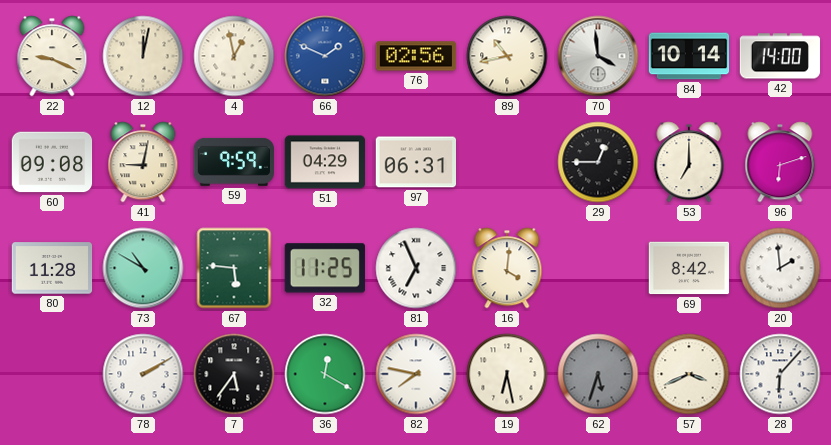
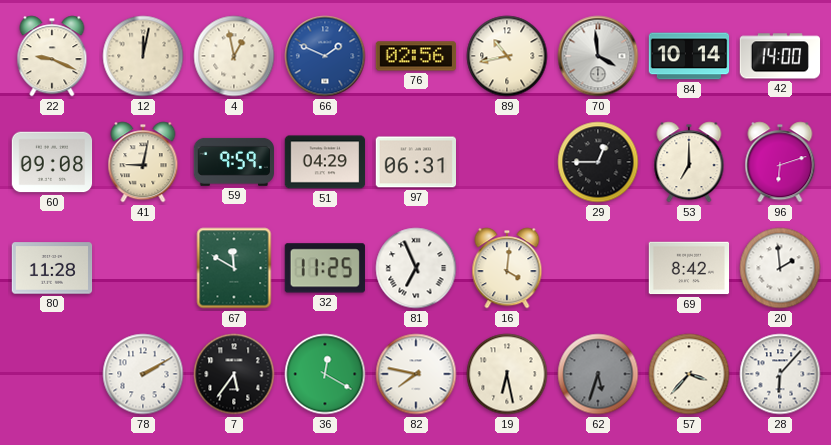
73: 10:50 -> none (143, 268)
67: 5:46 -> 11:50 (234, 268)
57: 3:41 -> 3:37 (689, 374)
